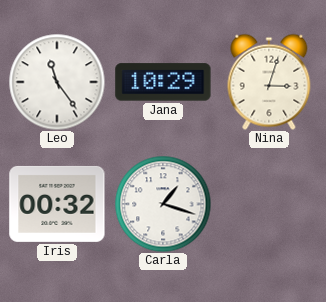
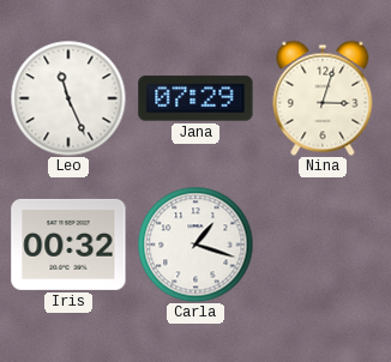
Leo: 11:24 -> 11:26 (68, 98)
Jana: 10:29 -> 07:29 (195, 98)
